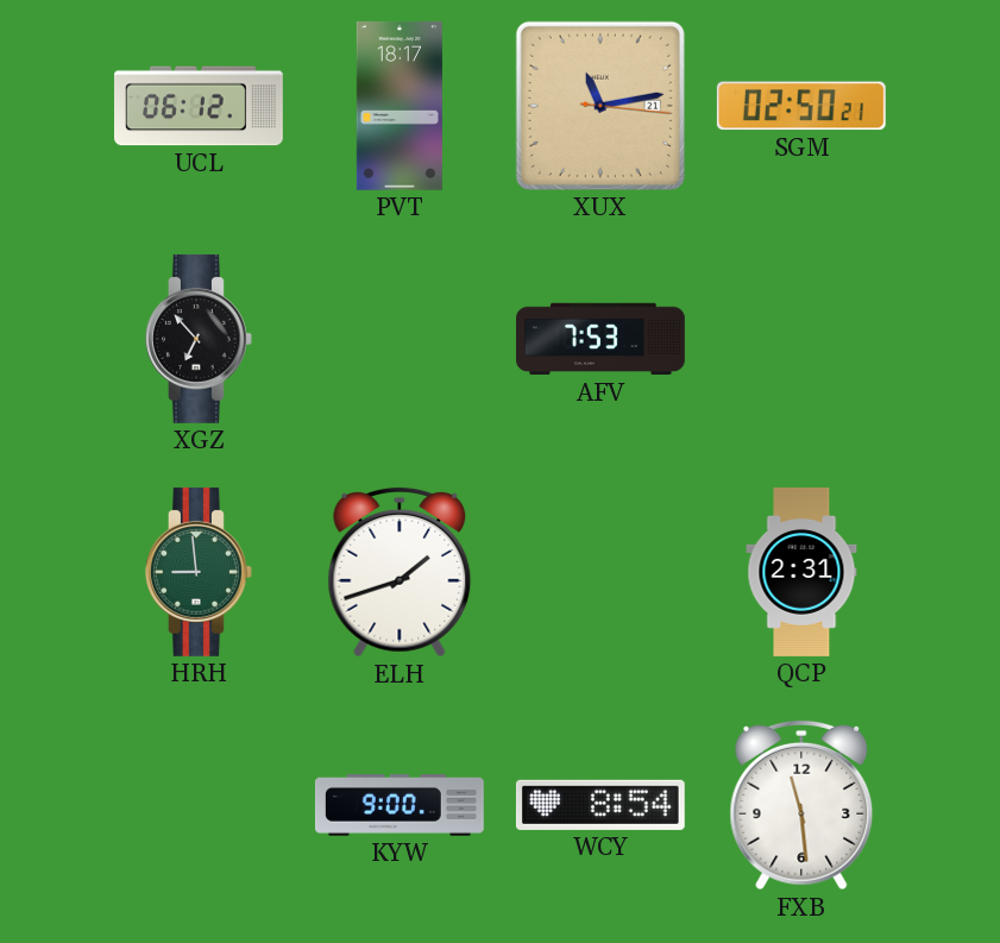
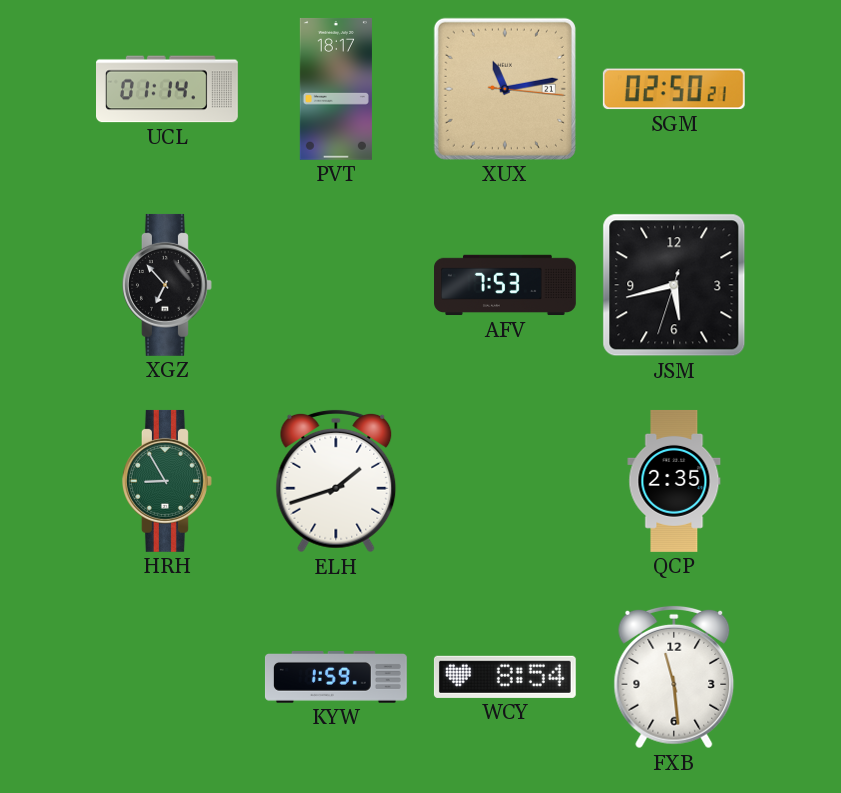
UCL: 06:12 -> 01:14 (168, 89)
JSM: none -> 5:42 (674, 285)
HRH: 8:59 -> 8:55 (167, 481)
QCP: 2:31 -> 2:35 (674, 481)
KYW: 9:00 -> 1:59 (336, 678)
